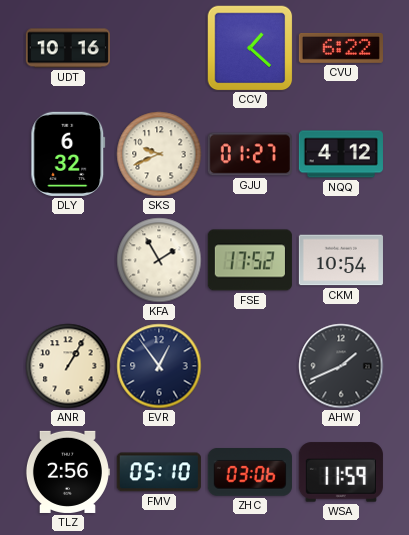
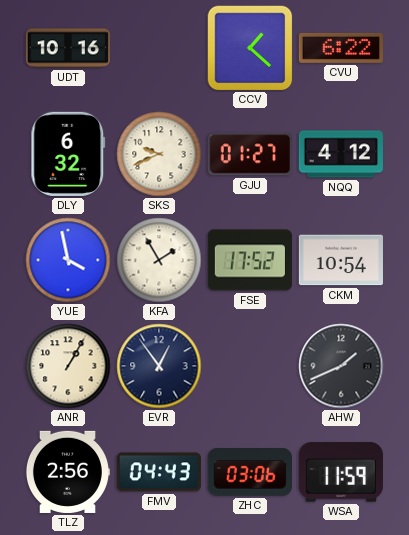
YUE: none -> 3:58 (68, 260)
FMV: 05:10 -> 04:43 (159, 472)
